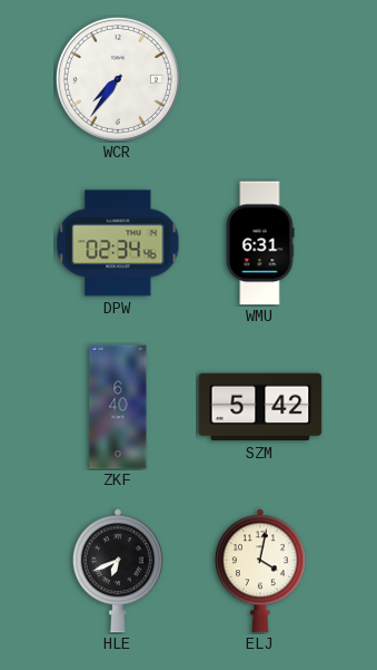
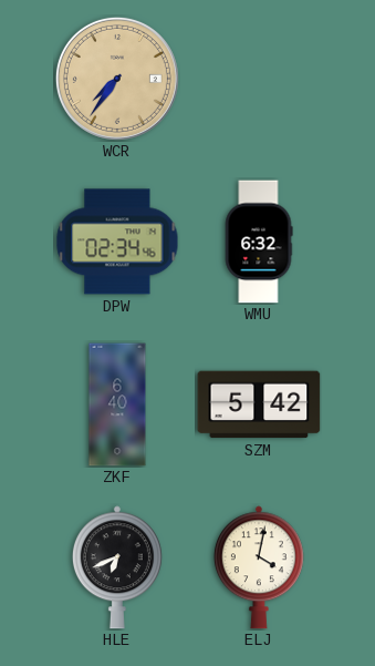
WCR dial: white -> champagne (117, 79)
WMU: 6:31 -> 6:32 (259, 242)
